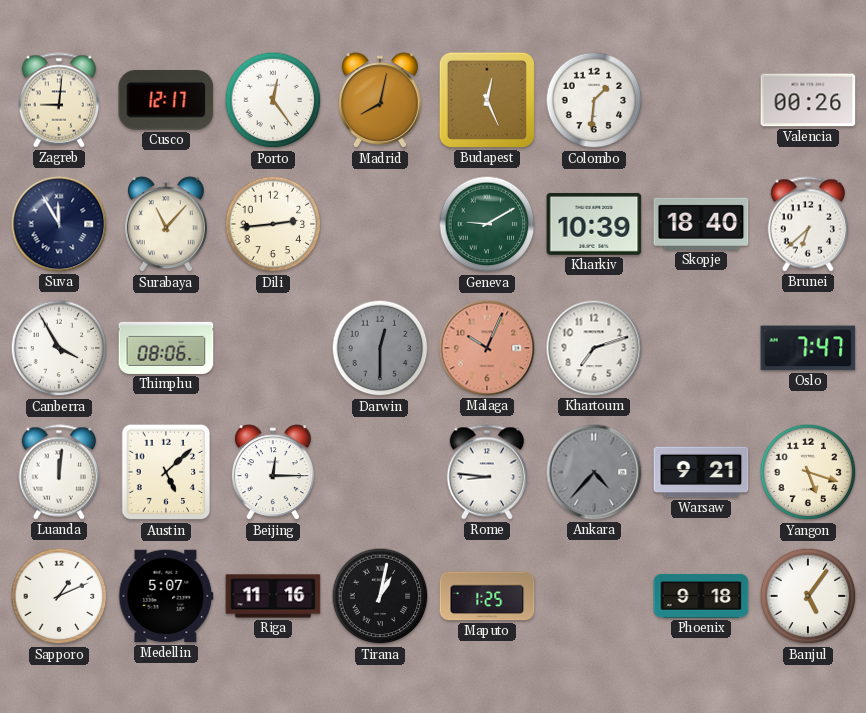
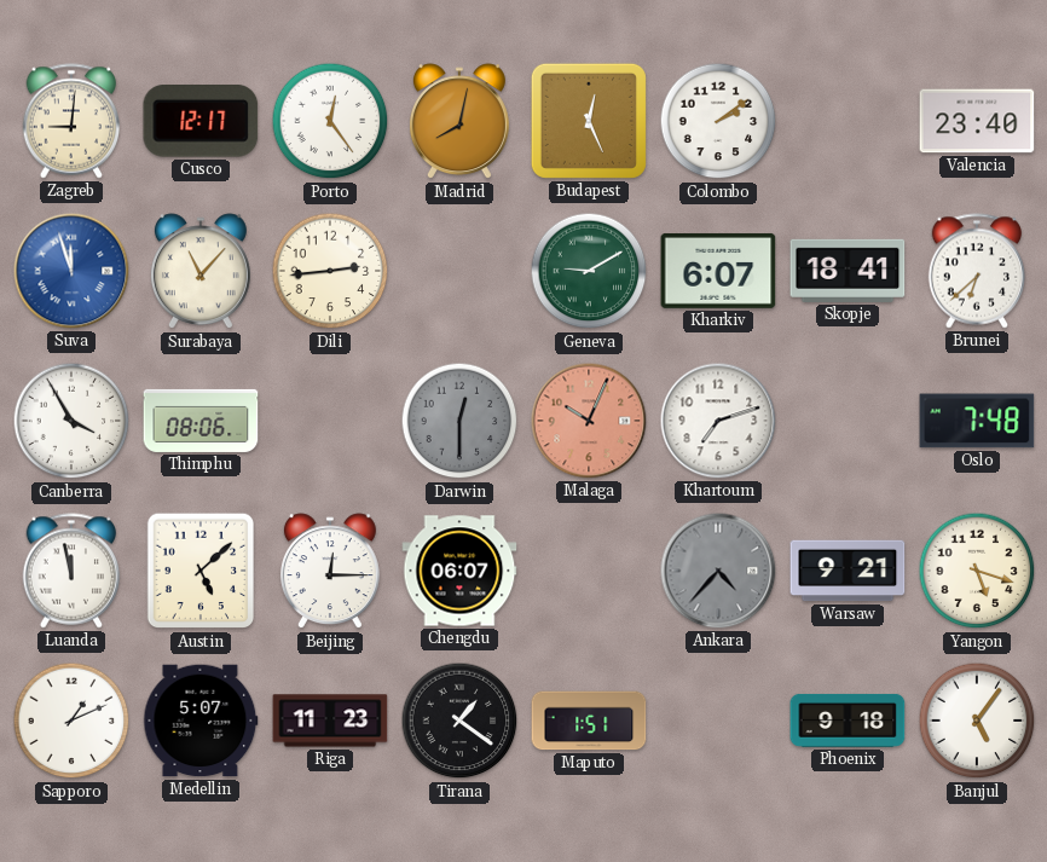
Colombo: 1:31 -> 2:09 (718, 121)
Valencia: 00:26 -> 23:40 (977, 121)
Suva: 11:55 -> 11:57 (71, 271)
Suva dial: navy -> blue (71, 271)
Kharkiv: 10:39 -> 6:07 (718, 271)
Skopje: 18:40 -> 18:41 (848, 271)
Oslo: 7:47 -> 7:48 (977, 421)
Luanda: 12:01 -> 11:58 (71, 571)
Chengdu: none -> 06:07 (459, 571)
Rome: 8:46 -> none (487, 472)
Riga: 11:16 -> 11:23 (330, 721)
Tirana: 1:02 -> 1:21 (459, 721)
Maputo: 1:25 -> 1:51 (589, 721)
